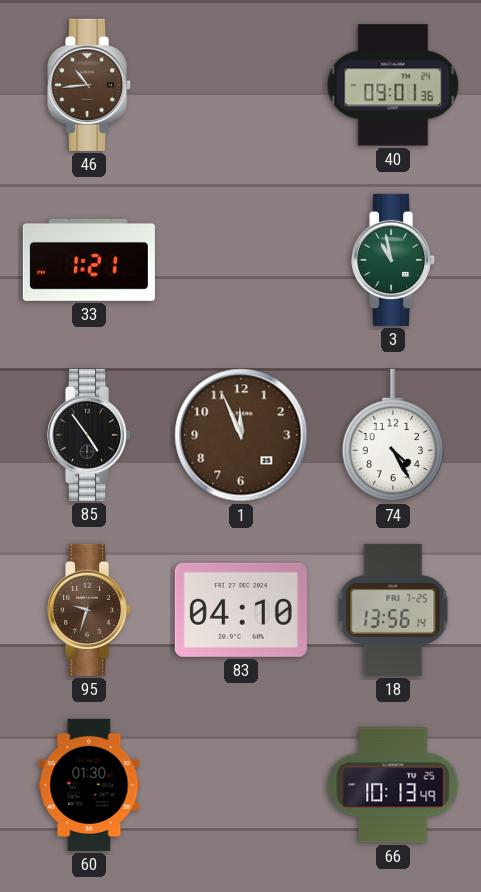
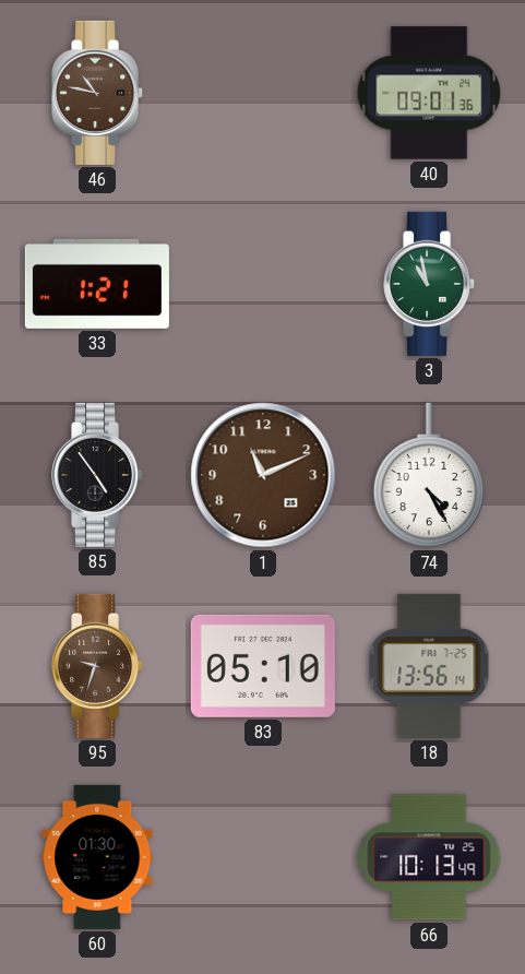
46: 10:44 -> 10:47 (98, 93)
1: 11:56 -> 11:11 (263, 475)
83: 04:10 -> 05:10 (263, 666)
